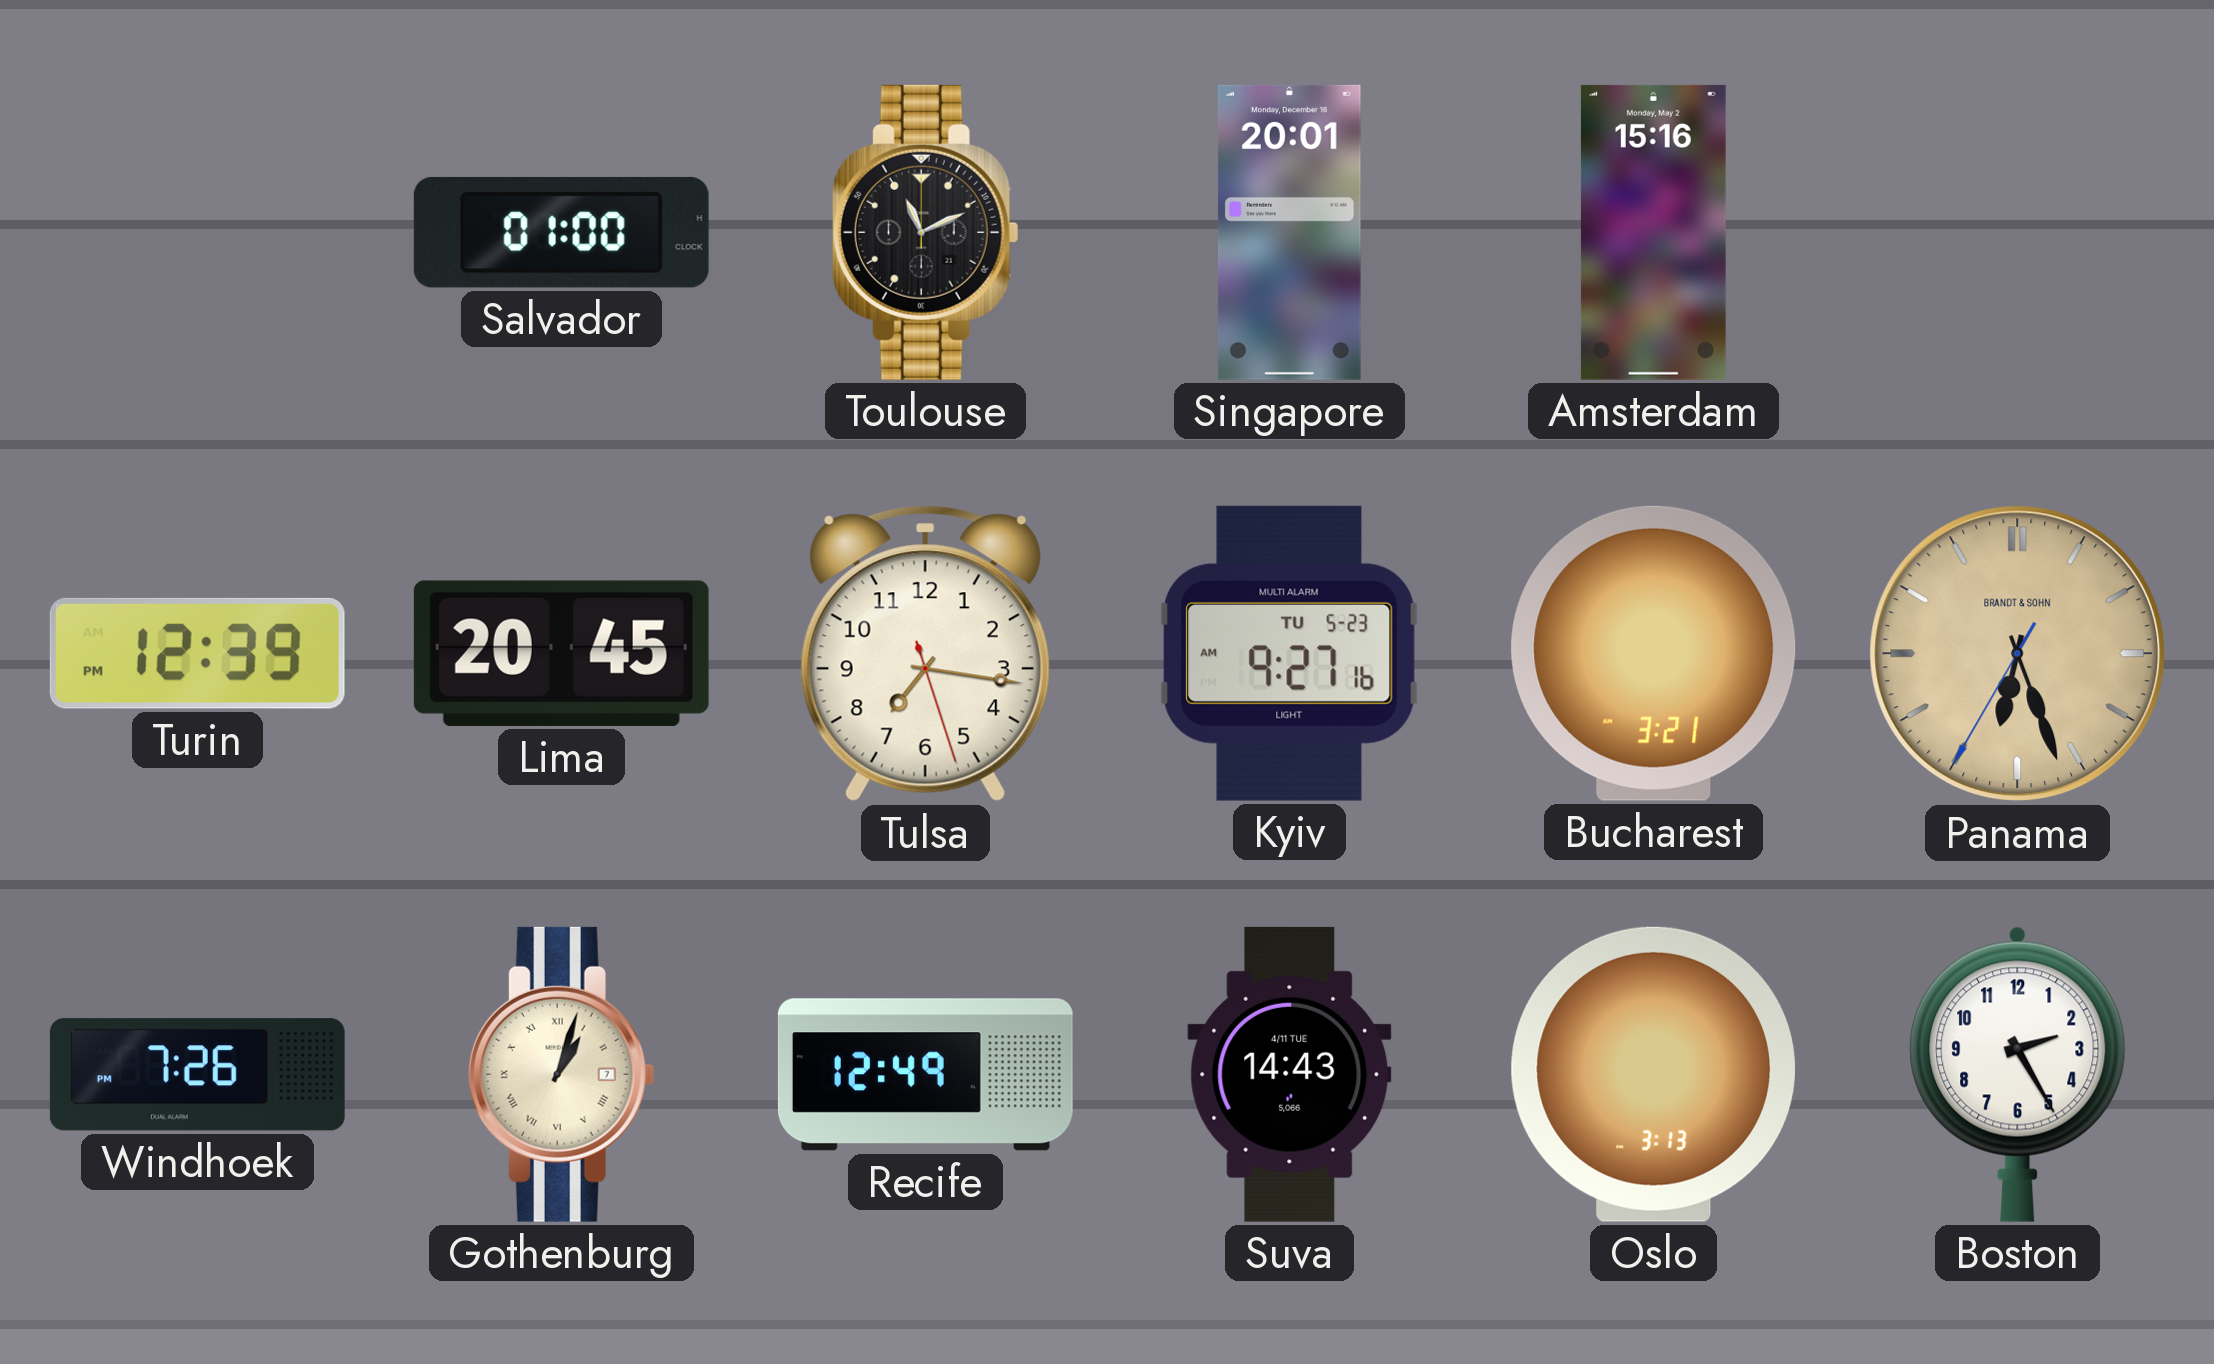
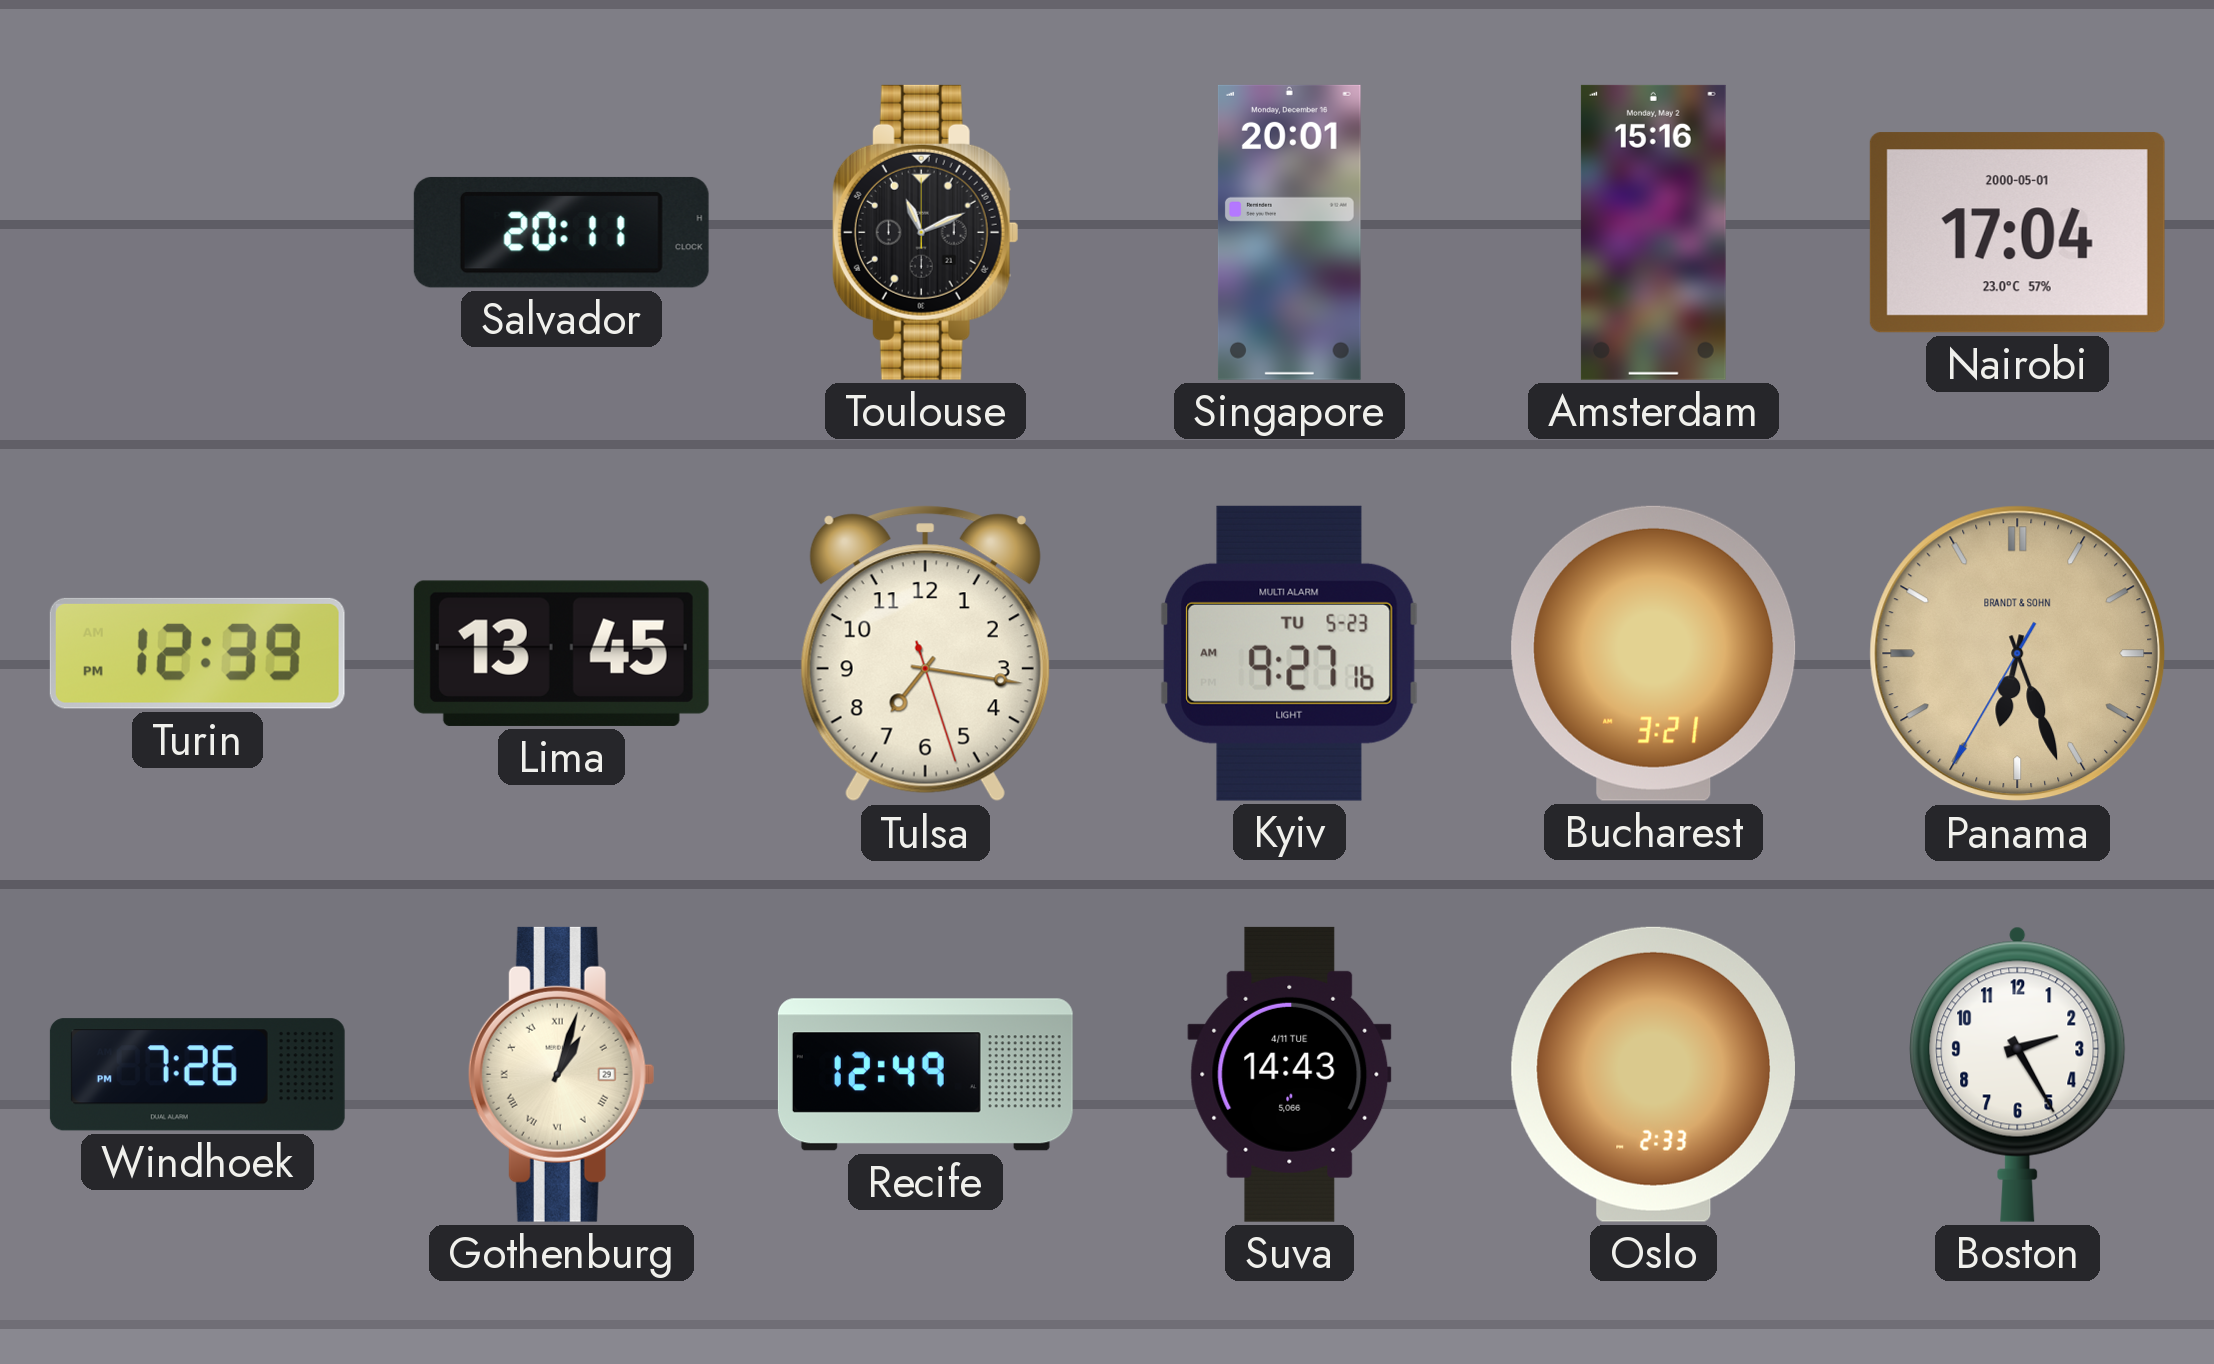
Salvador: 01:00 -> 20:11 (561, 232)
Nairobi: none -> 17:04 (2017, 233)
Lima: 20:45 -> 13:45 (561, 653)
Gothenburg date: 7 -> 29 (561, 1074)
Oslo: 3:13 -> 2:33 (1653, 1074)
